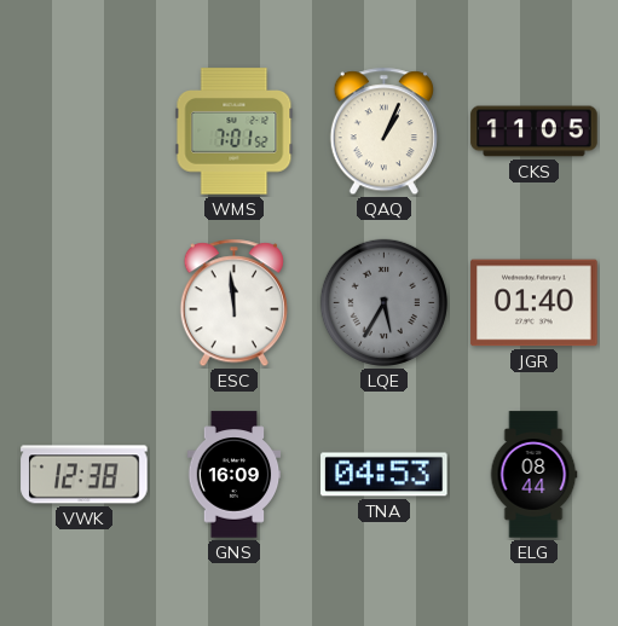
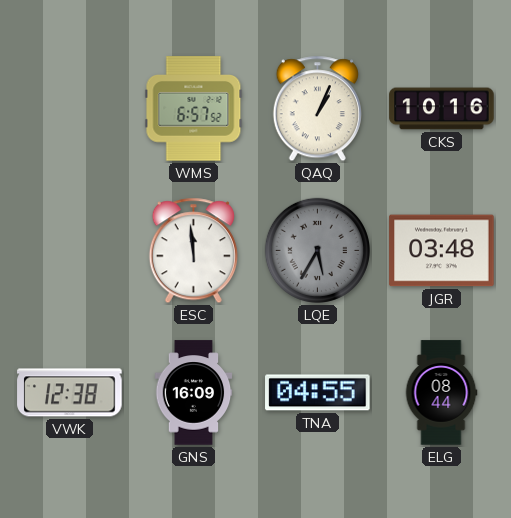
WMS: 7:01 -> 6:57 (194, 109)
CKS: 11:05 -> 10:16 (442, 109)
JGR: 01:40 -> 03:48 (442, 251)
TNA: 04:53 -> 04:55 (318, 393)
